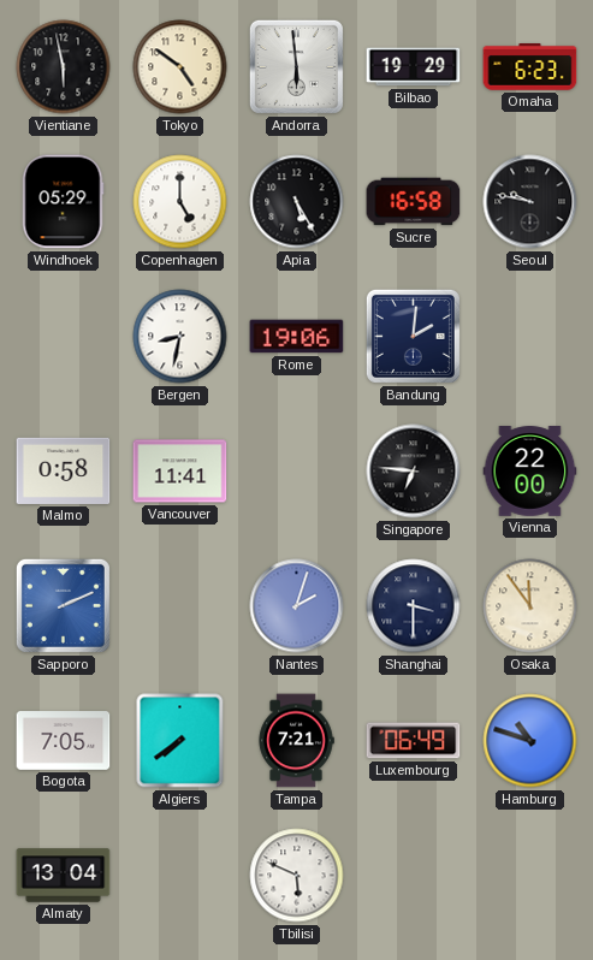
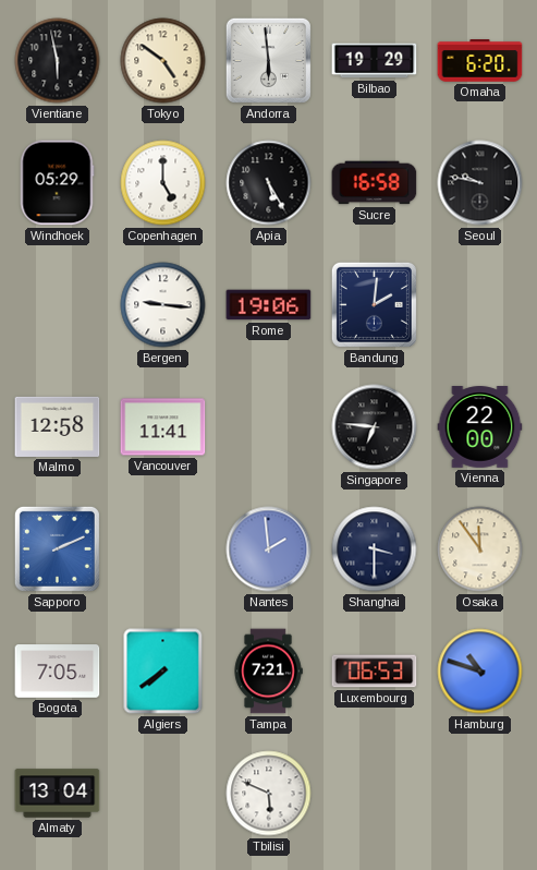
Omaha: 6:23 -> 6:20 (480, 61)
Bergen: 8:32 -> 9:16 (163, 305)
Malmo: 0:58 -> 12:58 (58, 426)
Nantes: 2:03 -> 1:59 (269, 549)
Luxembourg: 06:49 -> 06:53 (375, 672)
